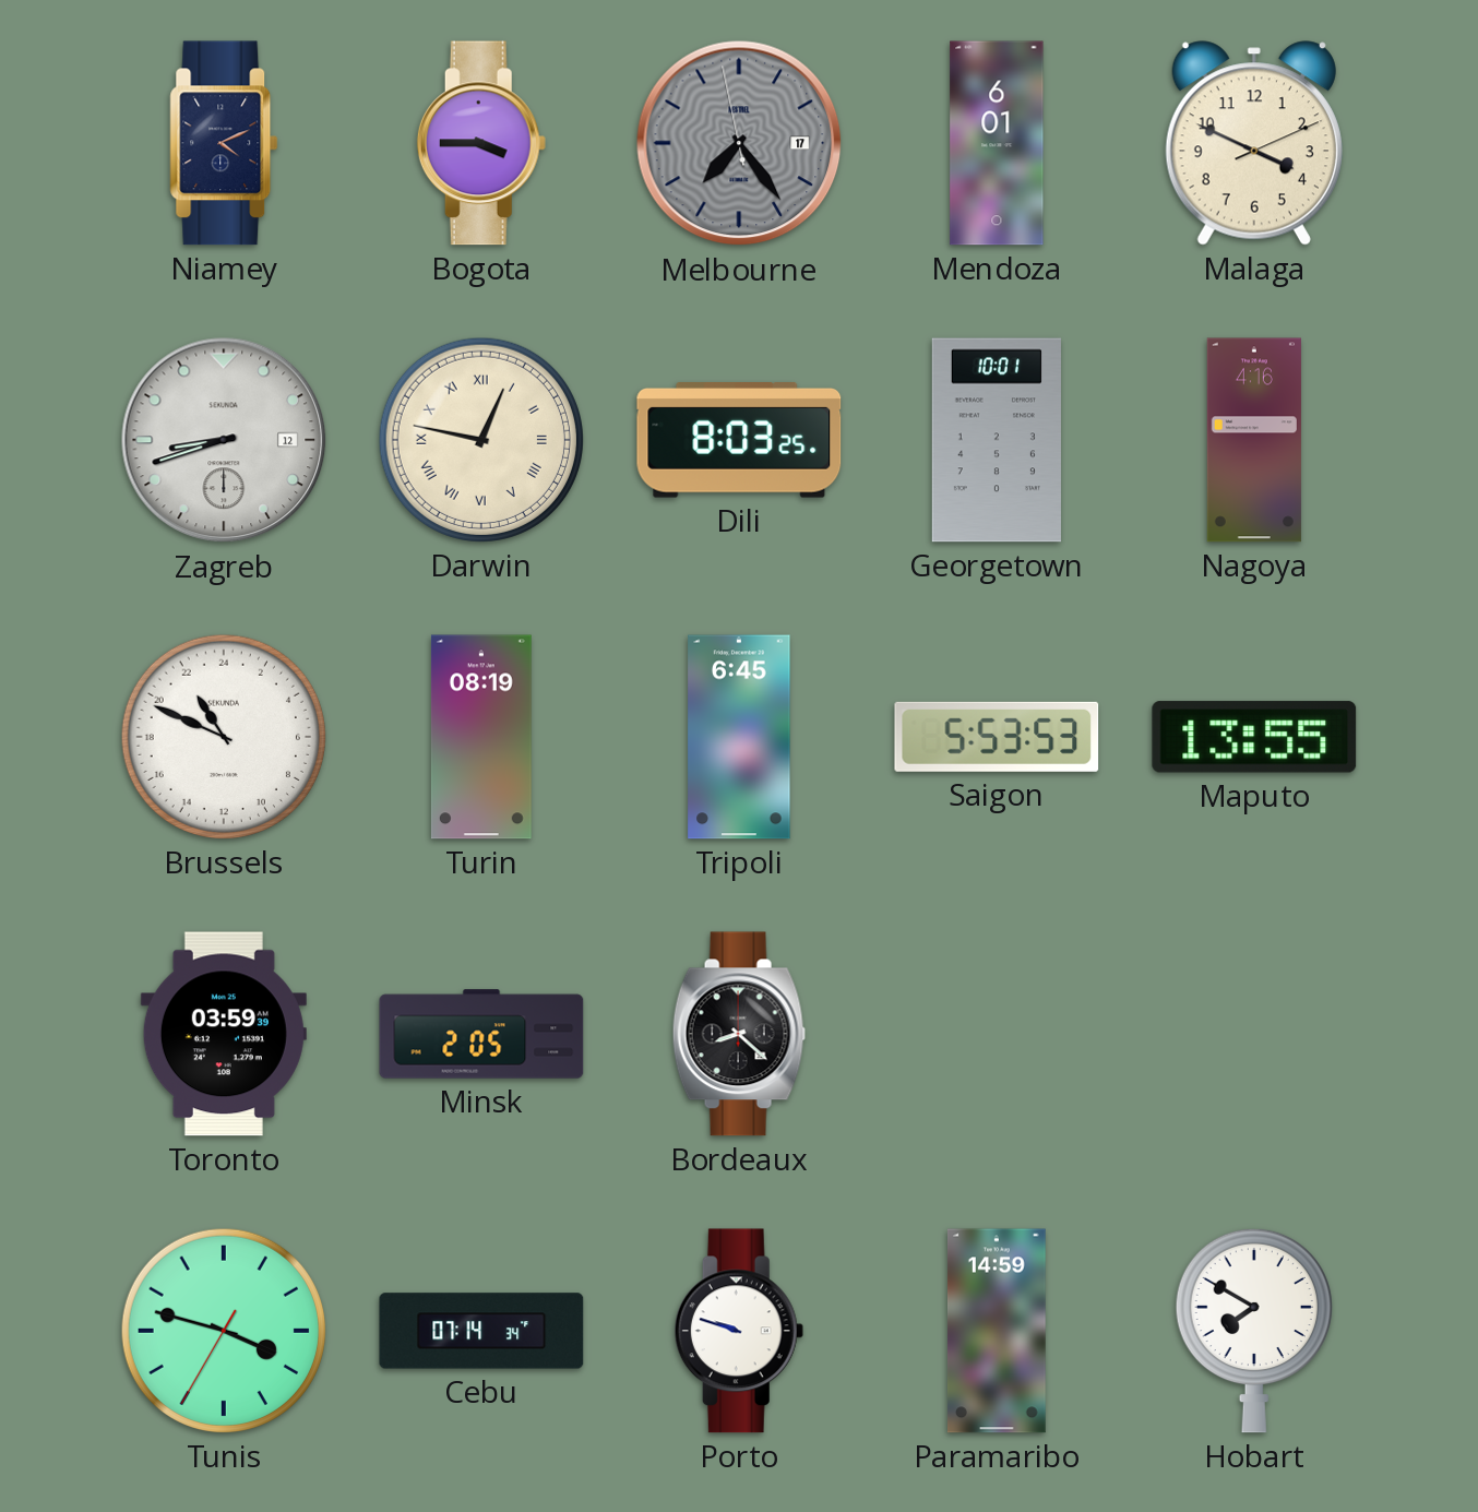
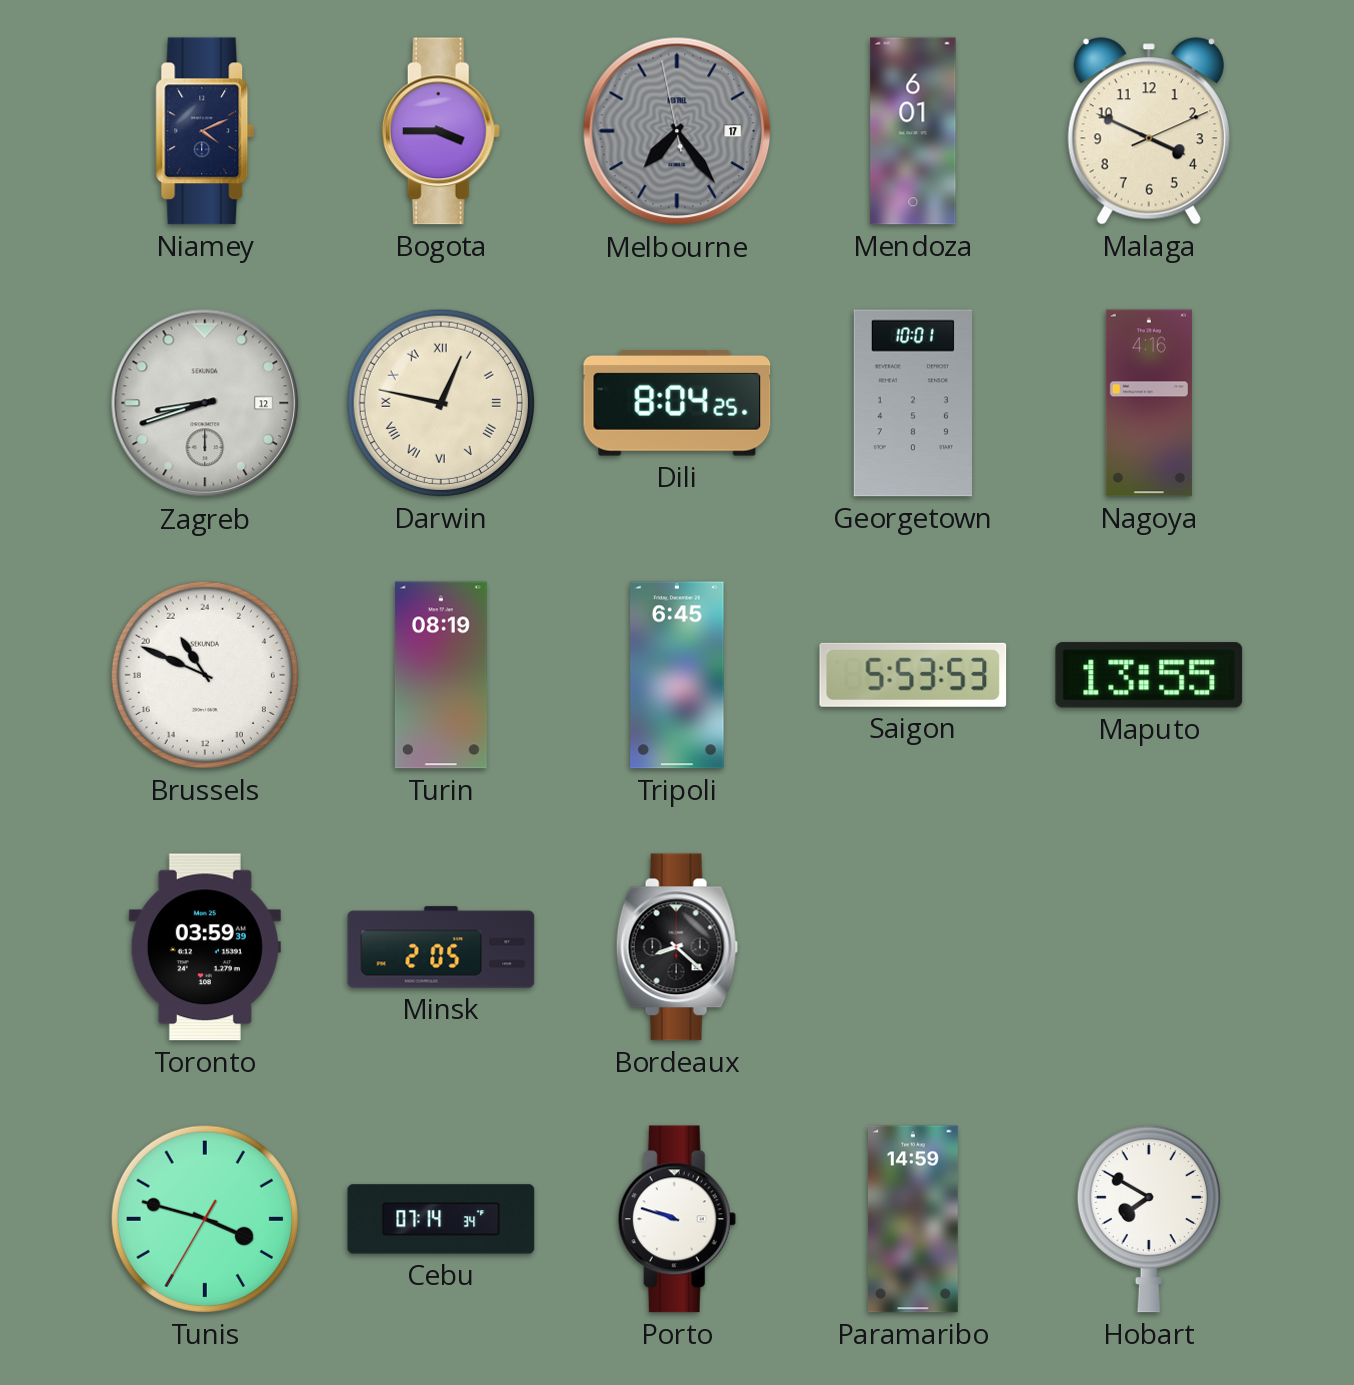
Dili: 8:03 -> 8:04 (677, 404)
